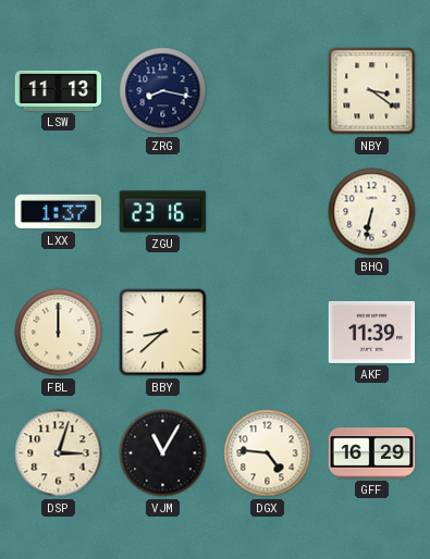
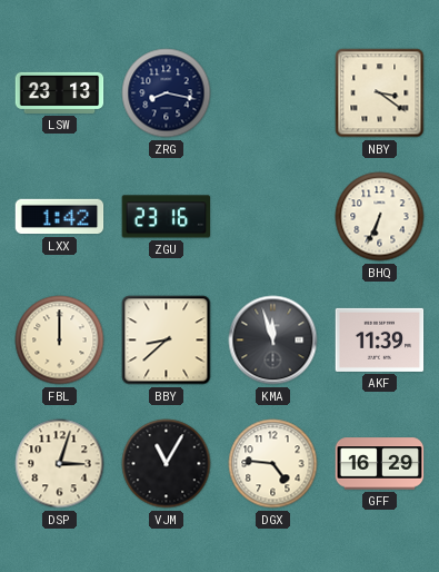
LSW: 11:13 -> 23:13 (60, 92)
LXX: 1:37 -> 1:42 (60, 217)
BHQ: 6:32 -> 6:34 (380, 217)
KMA: none -> 11:57 (273, 341)
